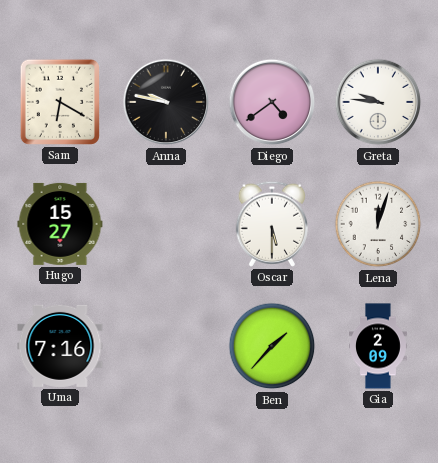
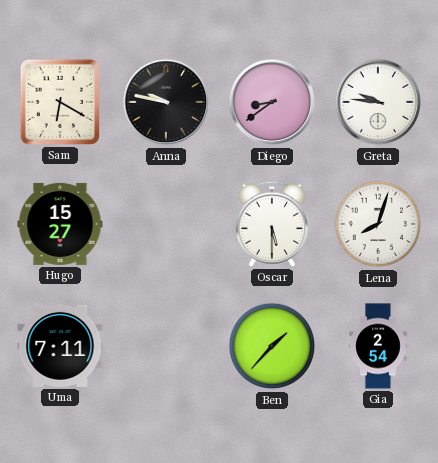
Diego: 4:39 -> 8:39 (272, 102)
Lena: 12:03 -> 8:03 (378, 224)
Uma: 7:16 -> 7:11 (60, 346)
Gia: 2:09 -> 2:54 (379, 346)
